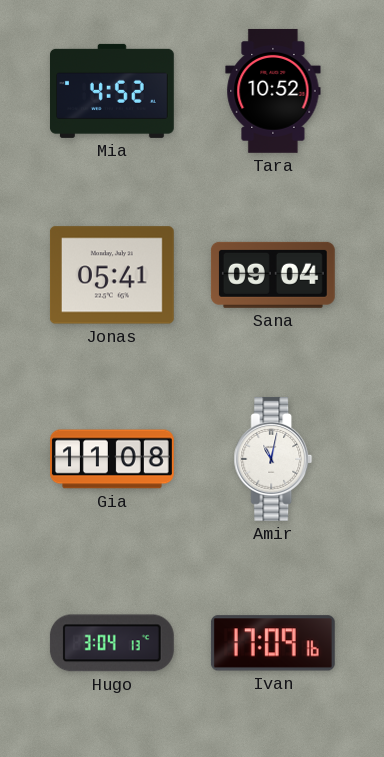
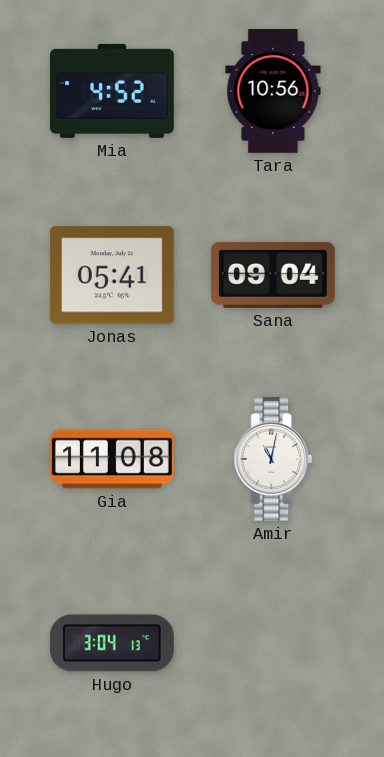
Tara: 10:52 -> 10:56 (273, 91)
Ivan: 17:09 -> none (273, 643)
